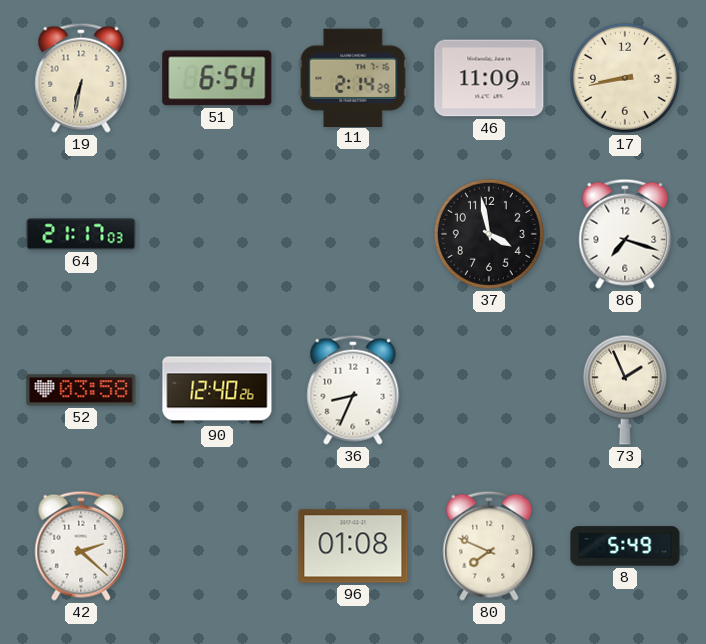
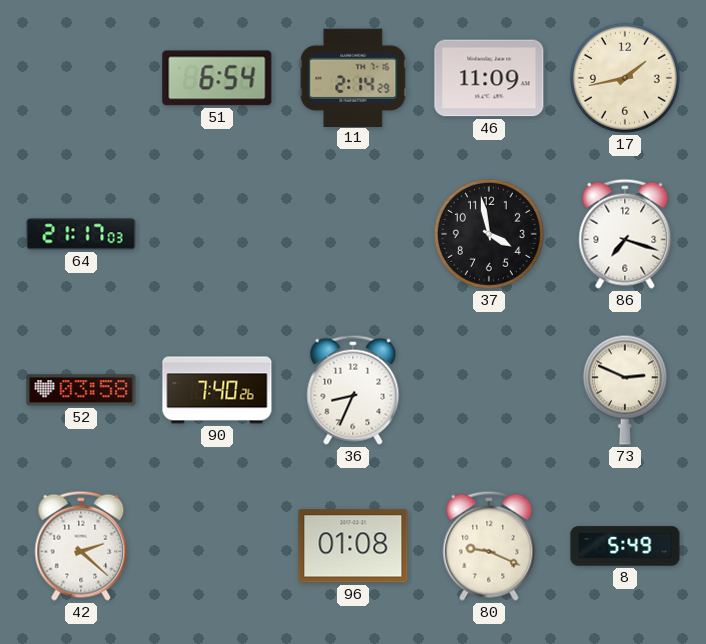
19: 6:32 -> none (81, 78)
17: 8:43 -> 1:43 (625, 78)
90: 12:40 -> 7:40 (217, 390)
73: 1:56 -> 2:49 (625, 390)
80: 7:49 -> 9:19 (489, 546)
